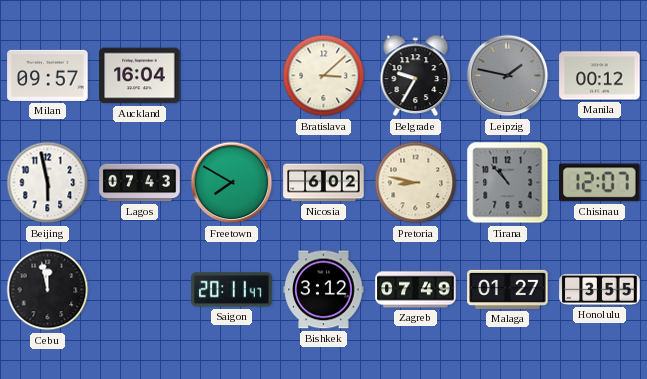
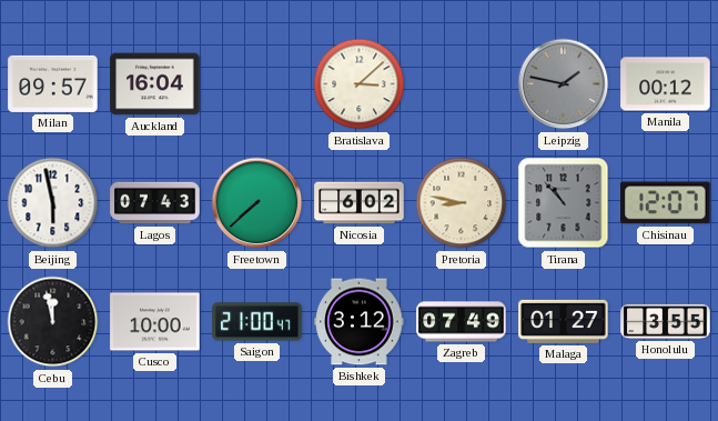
Belgrade: 9:35 -> none (416, 76)
Freetown: 7:50 -> 7:38 (257, 203)
Cusco: none -> 10:00 (155, 322)
Saigon: 20:11 -> 21:00 (257, 322)
